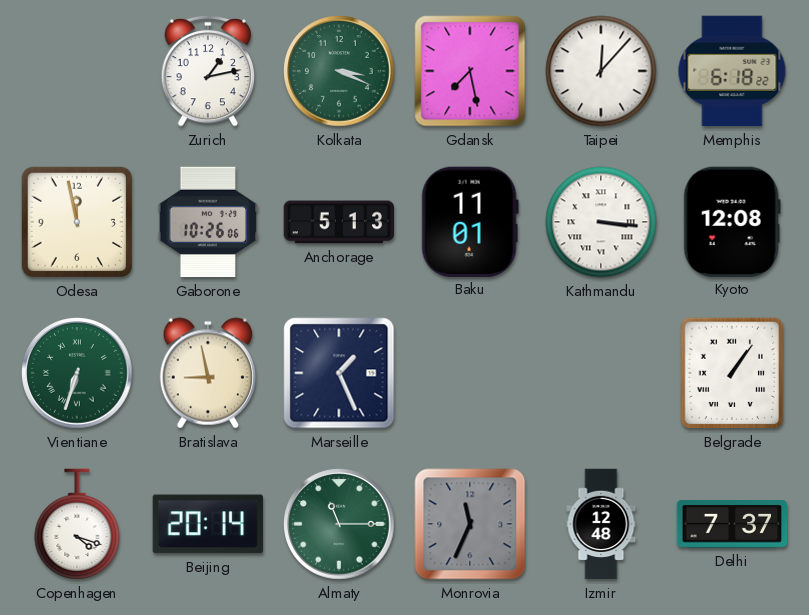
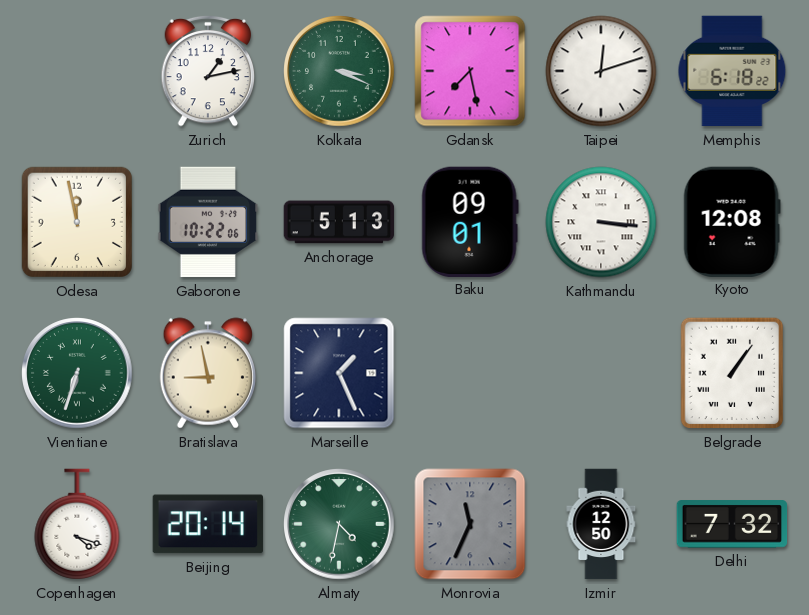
Taipei: 12:07 -> 12:12 (601, 71)
Gaborone: 10:26 -> 10:22 (208, 222)
Baku: 11:01 -> 09:01 (470, 221)
Almaty: 11:15 -> 4:32 (339, 524)
Izmir: 12:48 -> 12:50 (601, 524)
Delhi: 7:37 -> 7:32 (732, 524)
